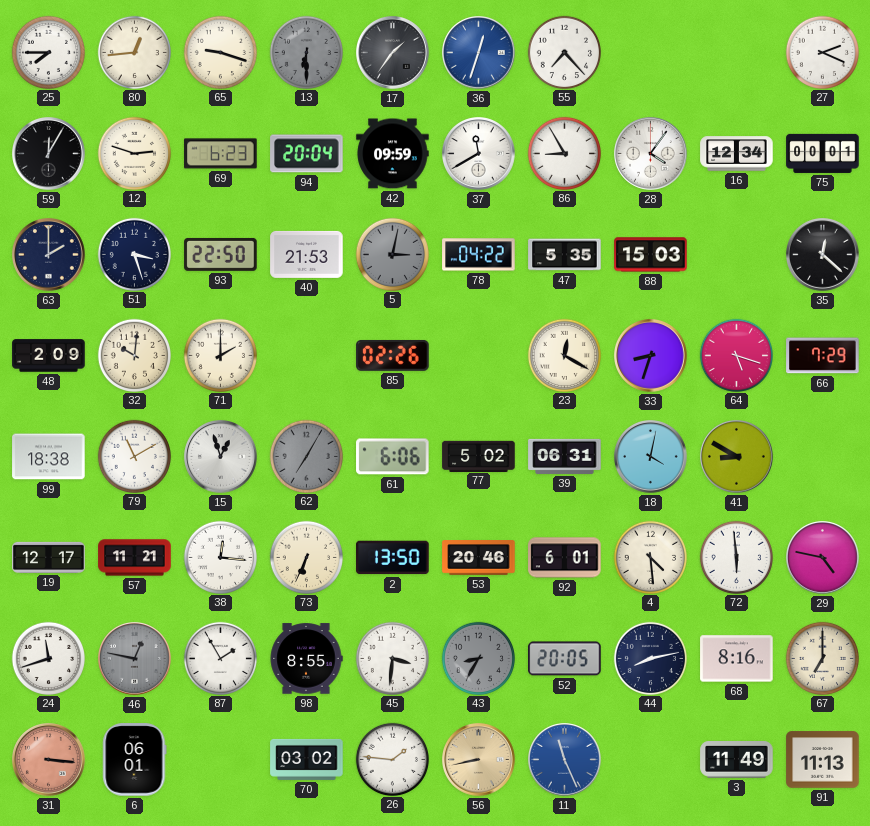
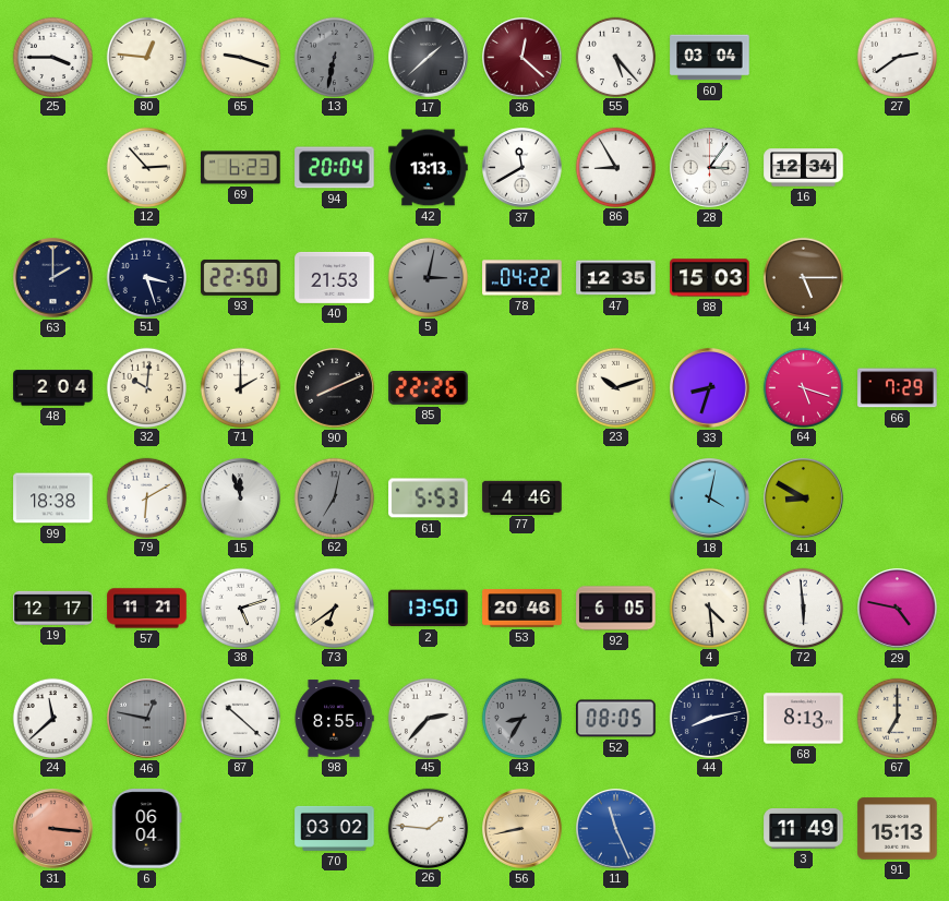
25: 7:45 -> 3:45 (52, 57)
80: 12:44 -> 12:46 (146, 57)
13: 6:30 -> 6:32 (334, 57)
17: 1:36 -> 1:38 (429, 58)
36: 12:33 -> 12:22 (522, 58)
36 dial: blue -> burgundy (522, 58)
55: 7:23 -> 5:23 (615, 57)
60: none -> 03:04 (710, 58)
27: 2:19 -> 2:39 (897, 57)
59: 12:05 -> none (49, 154)
12: 2:48 -> 2:53 (146, 167)
42: 09:59 -> 13:13 (429, 168)
28: 4:06 -> 3:06 (710, 168)
75: 00:01 -> none (823, 153)
47: 5:35 -> 12:35 (616, 278)
14: none -> 5:15 (803, 277)
35: 12:22 -> none (823, 255)
48: 2:09 -> 2:04 (53, 388)
90: none -> 8:11 (335, 388)
85: 02:26 -> 22:26 (429, 387)
23: 12:20 -> 10:12 (615, 387)
79: 11:10 -> 6:10 (146, 497)
15: 12:57 -> 11:57 (241, 498)
62: 7:05 -> 7:02 (334, 497)
61: 6:06 -> 5:53 (429, 498)
77: 5:02 -> 4:46 (522, 497)
39: 06:31 -> none (565, 456)
38: 12:16 -> 5:12 (240, 608)
73: 6:34 -> 6:39 (334, 608)
92: 6:01 -> 6:05 (616, 609)
24: 11:42 -> 11:38 (52, 718)
87: 1:55 -> 10:22 (240, 718)
45: 3:31 -> 2:37 (428, 718)
52: 20:05 -> 08:05 (616, 719)
68: 8:16 -> 8:13 (804, 719)
6: 06:01 -> 06:04 (147, 829)
91: 11:13 -> 15:13 (898, 829)
